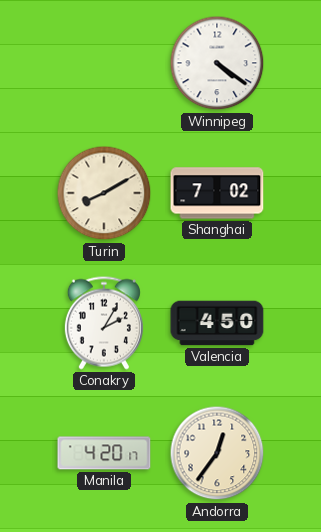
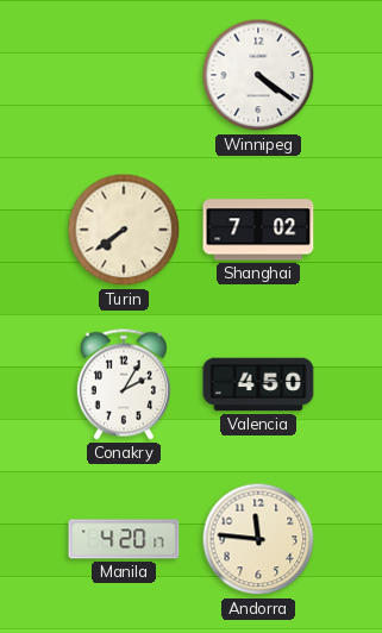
Turin: 8:10 -> 7:39 (124, 230)
Andorra: 12:36 -> 11:46 (258, 539)
